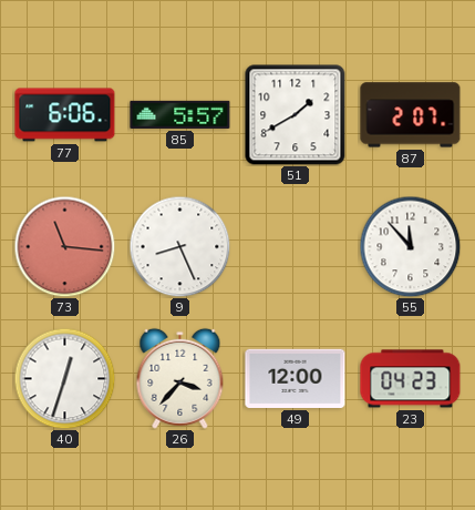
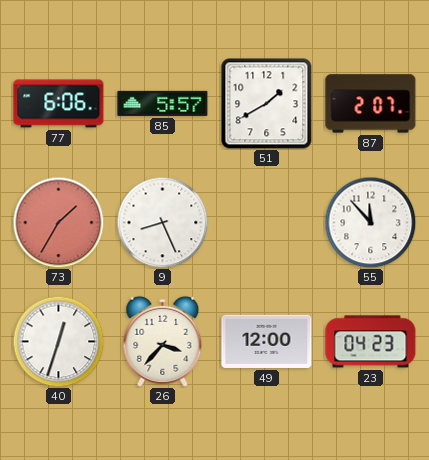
73: 11:16 -> 1:35 (58, 222)
